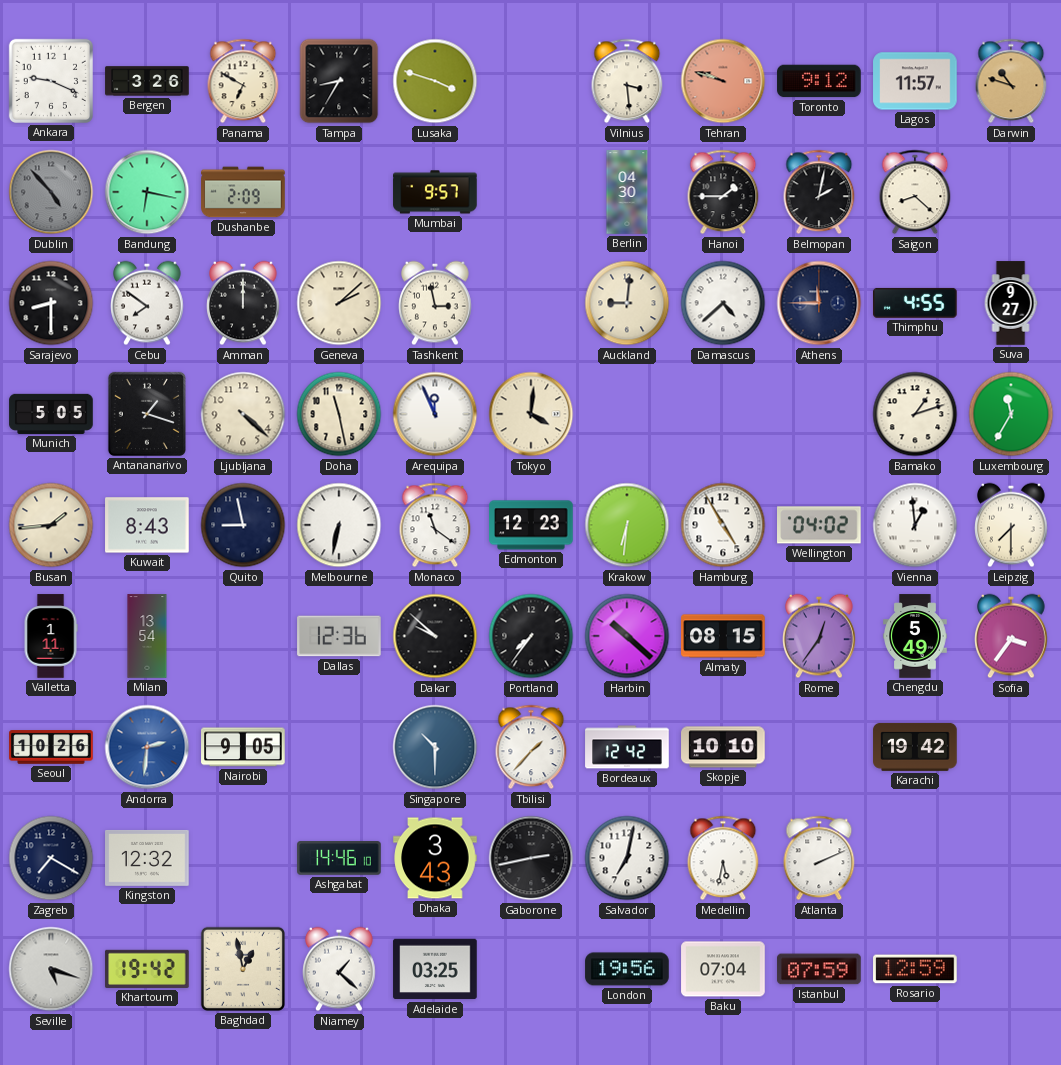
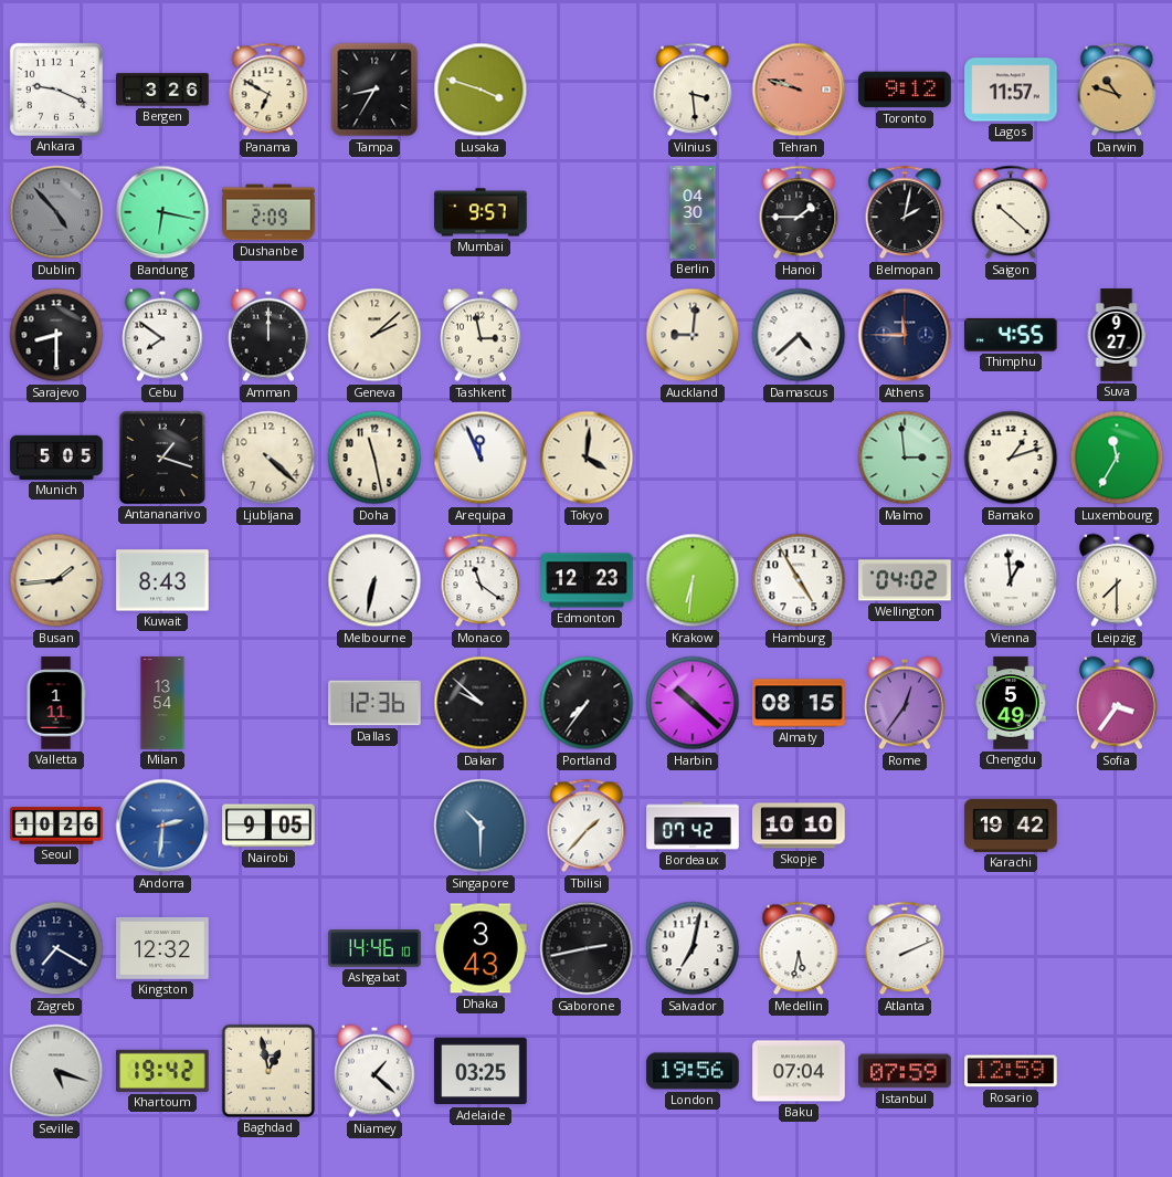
Saigon: 8:22 -> 10:22 (1011, 212)
Malmo: none -> 2:59 (905, 458)
Quito: 8:58 -> none (243, 525)
Bordeaux: 12:42 -> 07:42 (693, 826)
